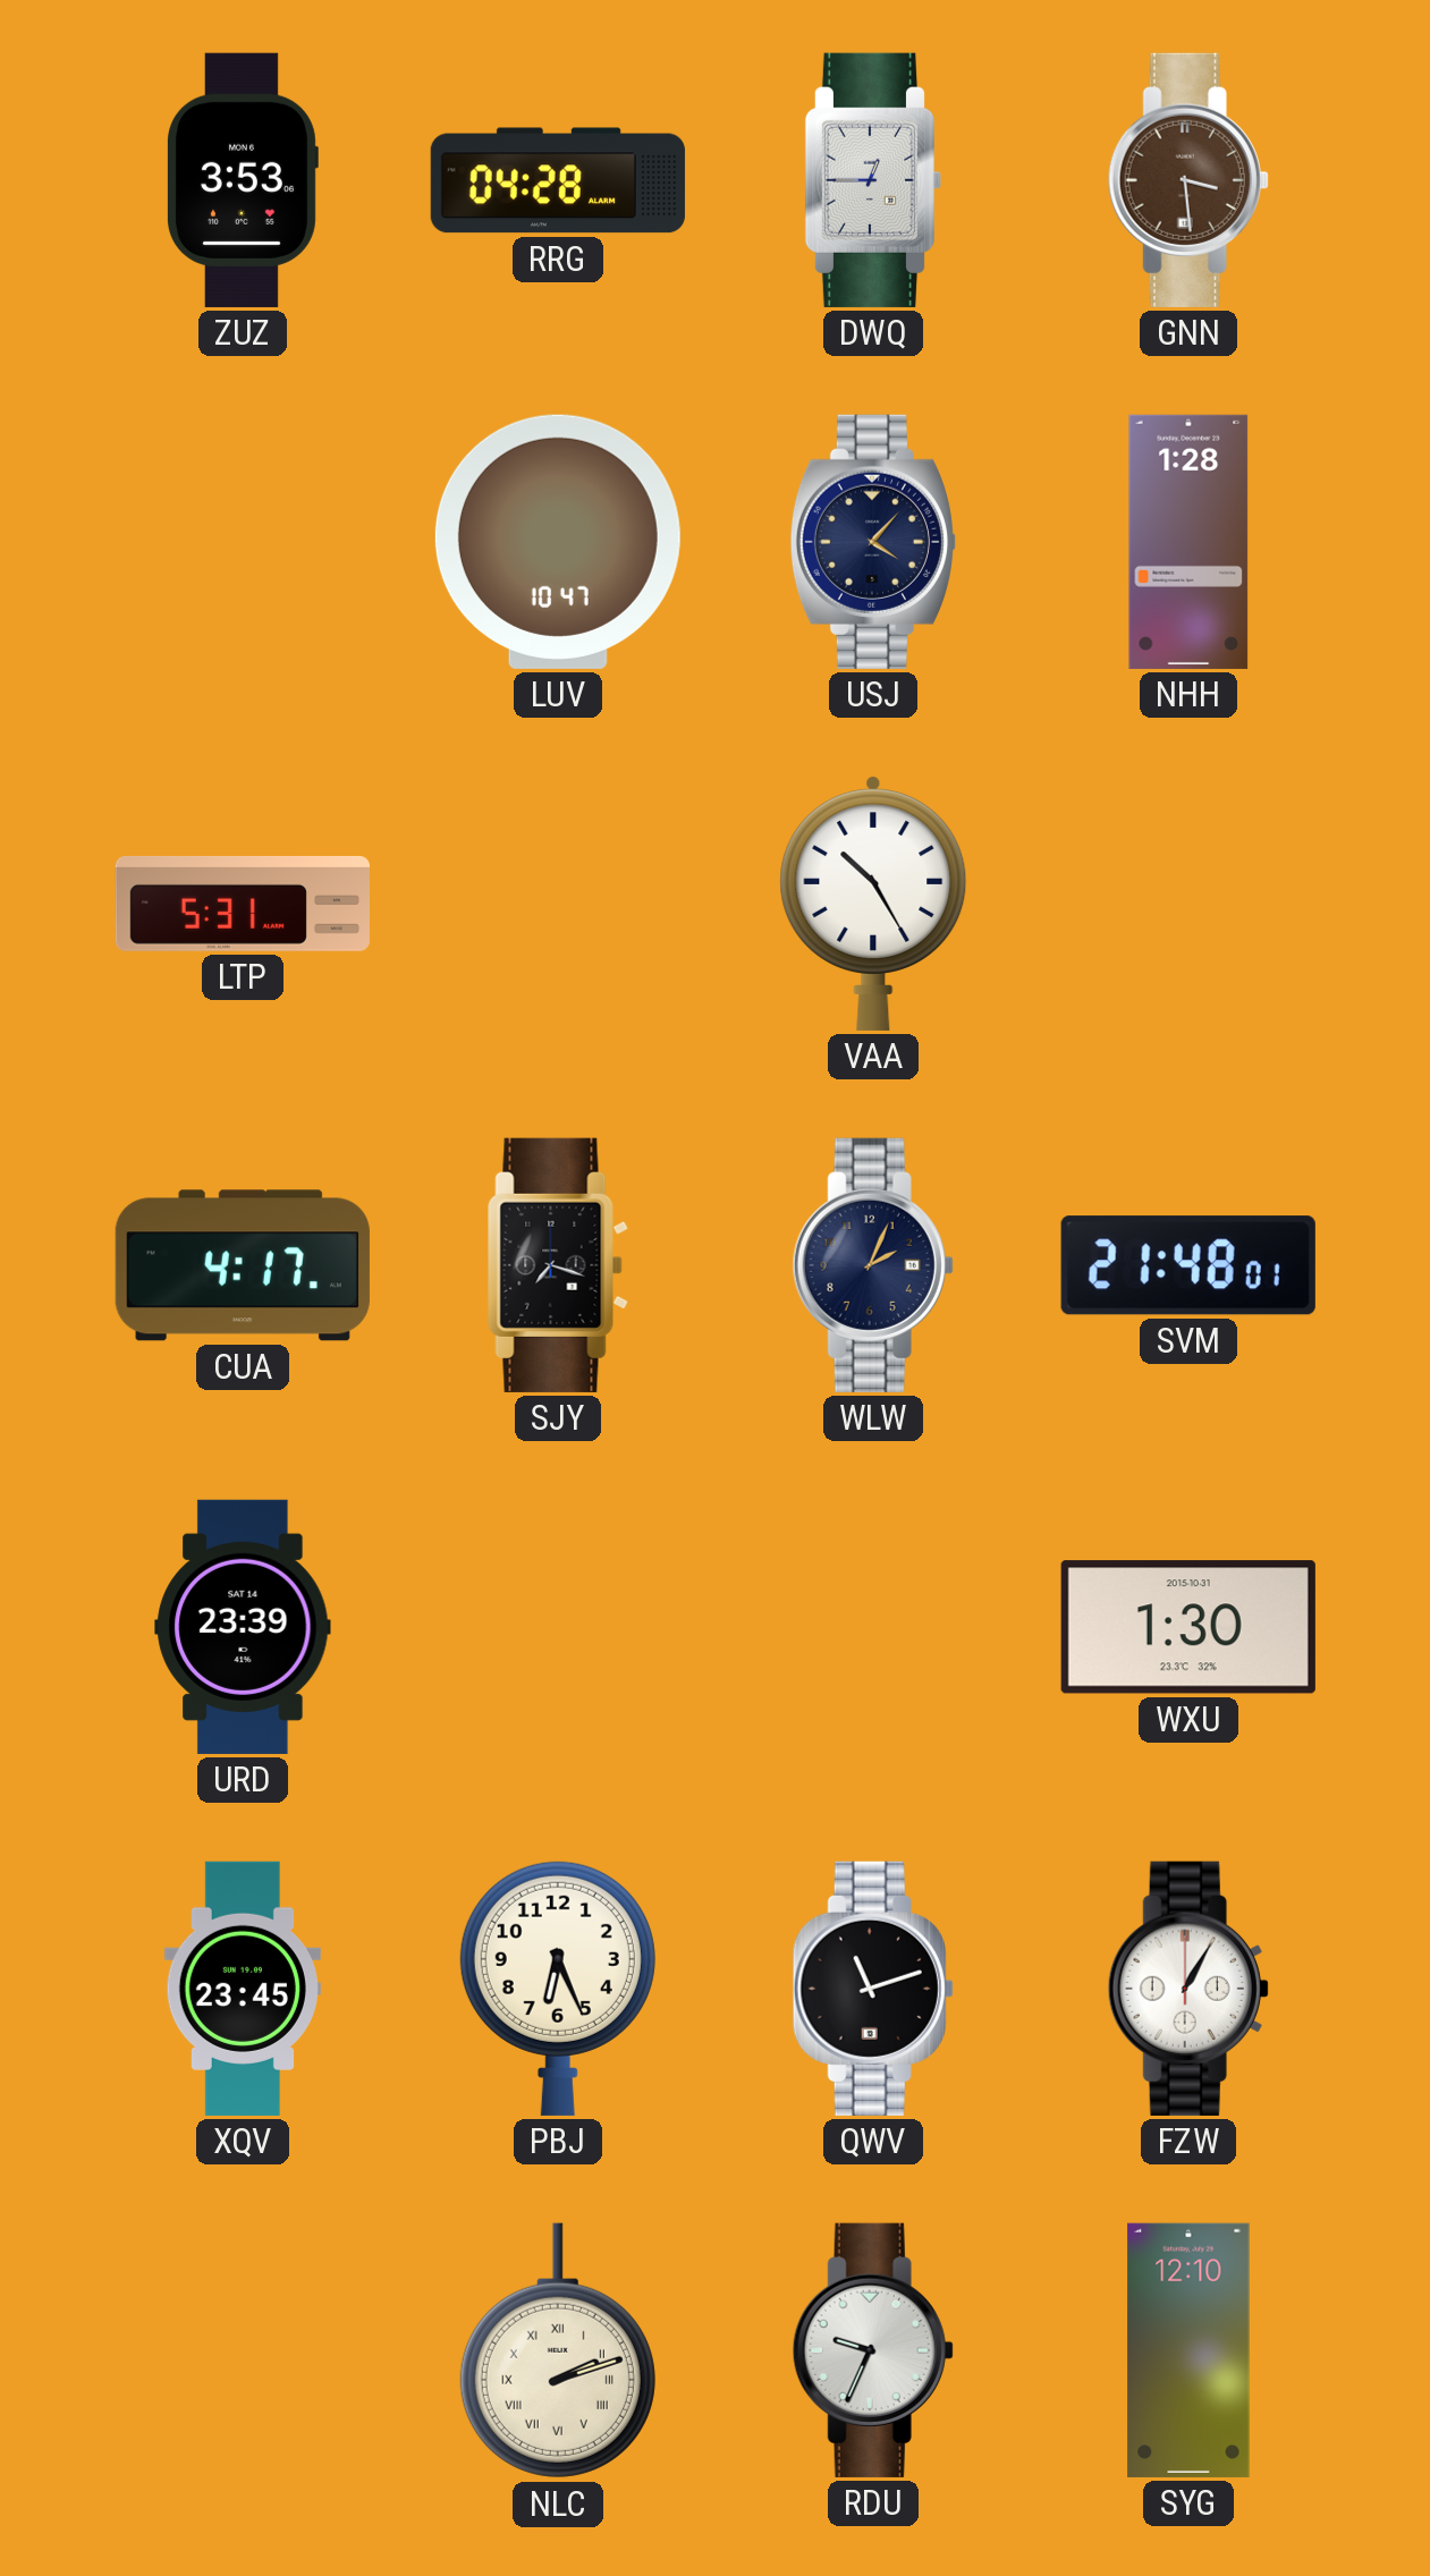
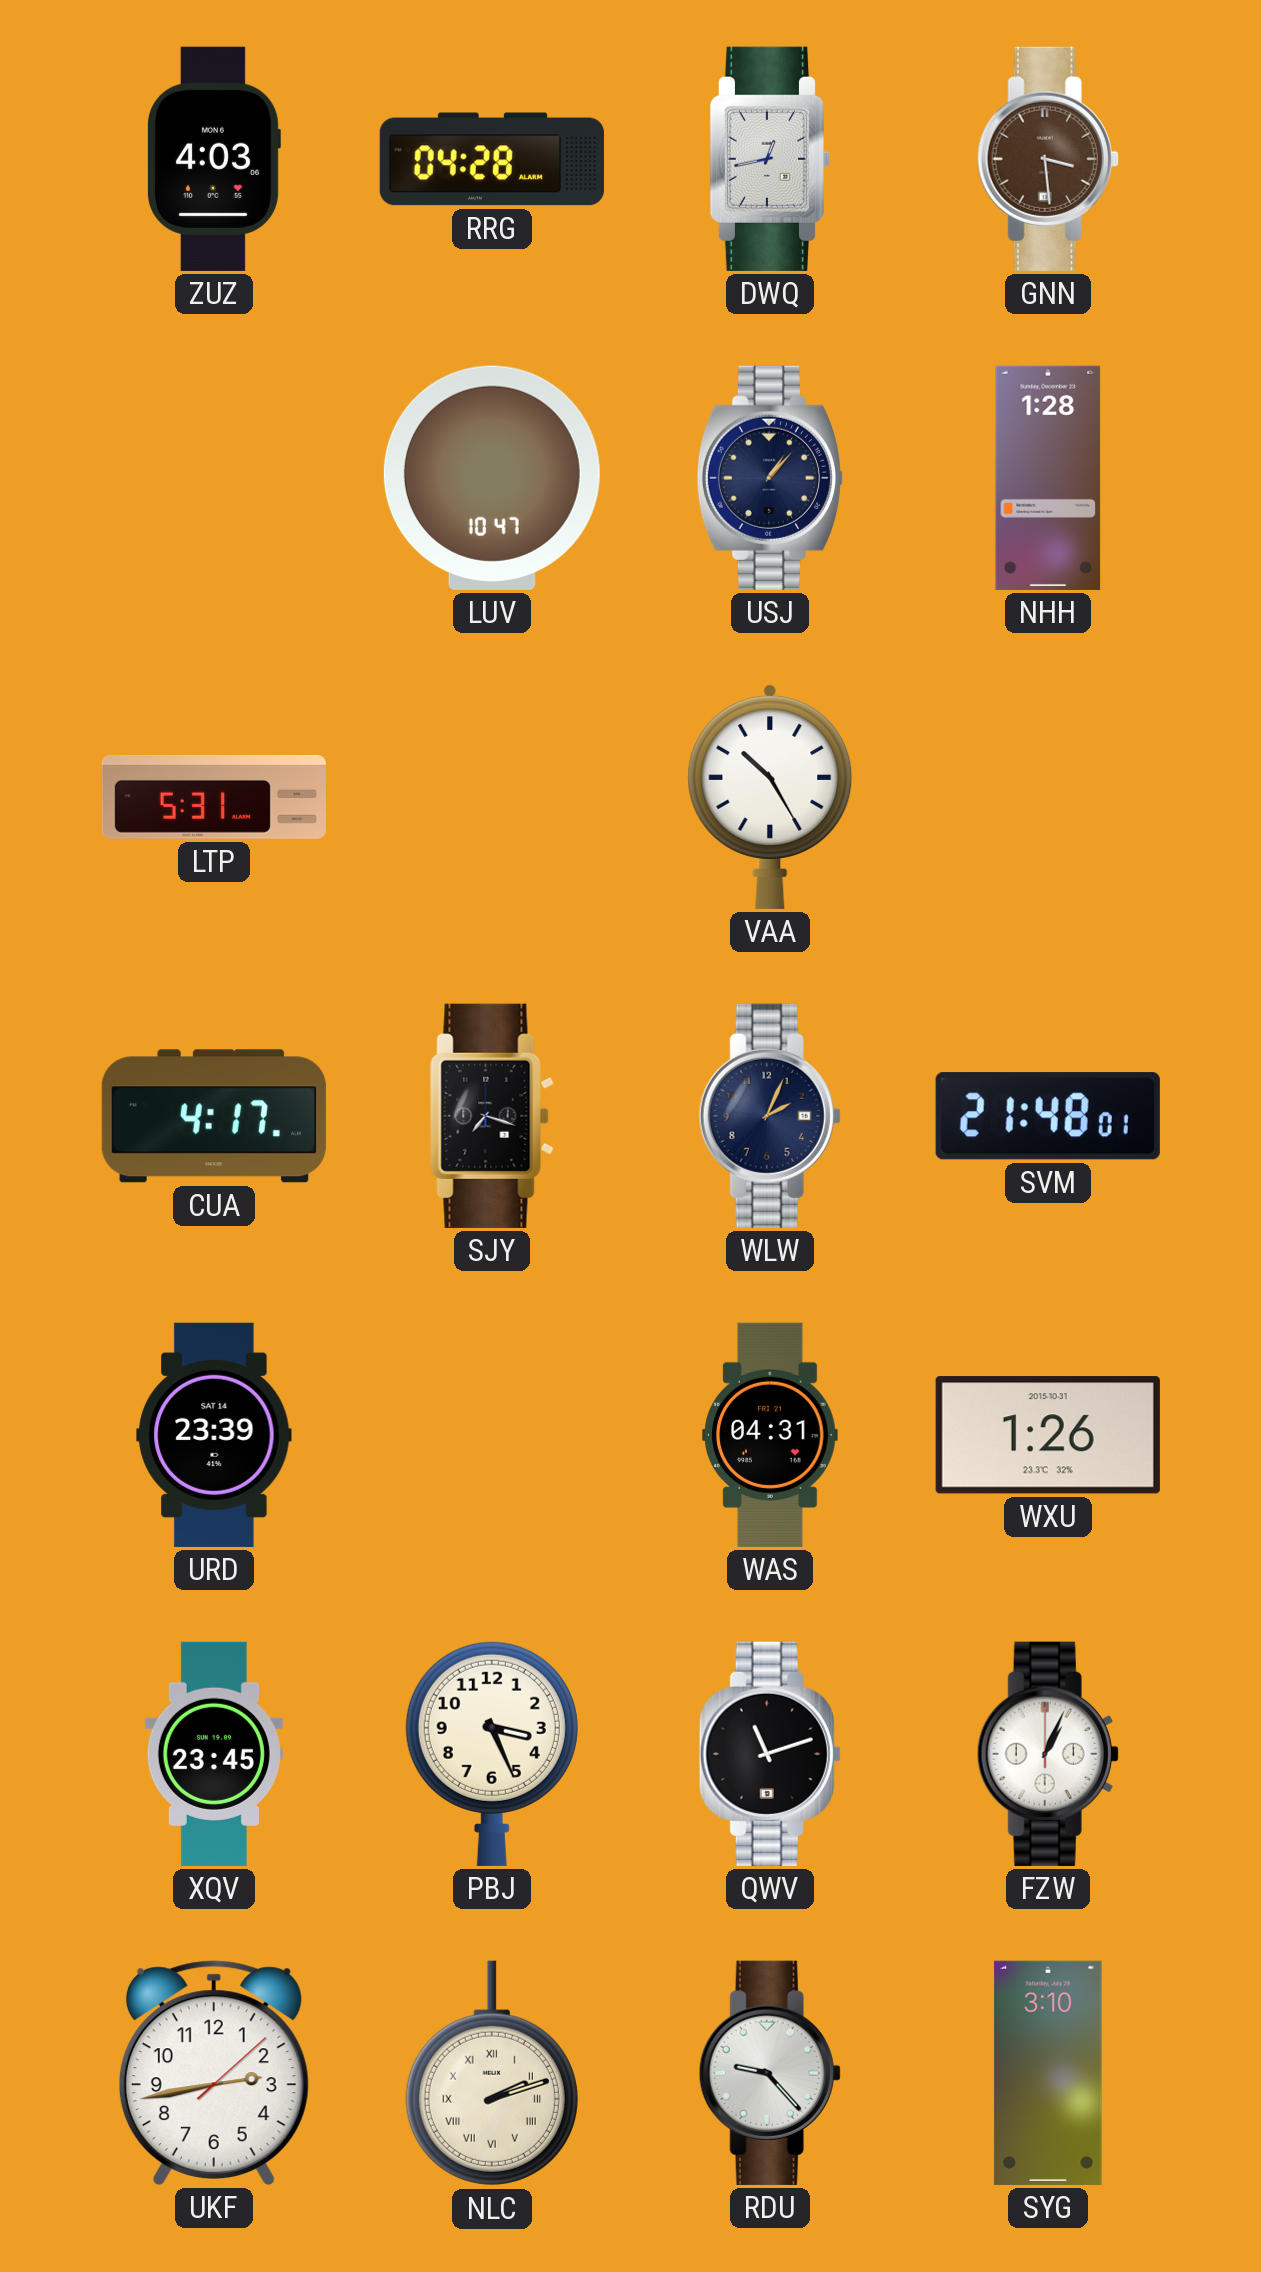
ZUZ: 3:53 -> 4:03 (213, 159)
DWQ: 12:45 -> 12:43 (769, 159)
USJ: 4:07 -> 1:07 (770, 478)
WAS: none -> 04:31 (770, 1435)
WXU: 1:30 -> 1:26 (1048, 1435)
PBJ: 6:26 -> 3:26 (492, 1753)
FZW: 1:05 -> 1:04 (1048, 1754)
UKF: none -> 2:43 (214, 2073)
RDU: 9:34 -> 9:23 (770, 2073)
SYG: 12:10 -> 3:10 (1048, 2073)
